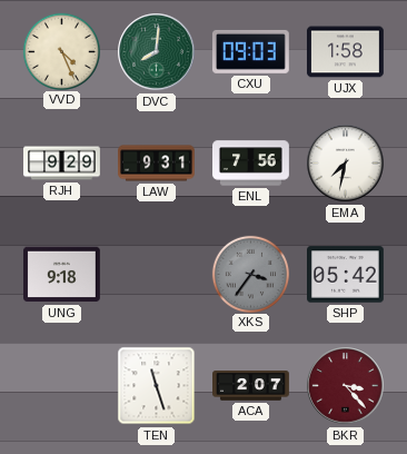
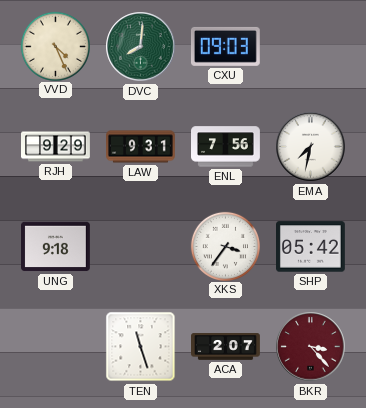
UJX: 1:58 -> none (346, 52)
XKS dial: grey -> white (225, 246)
